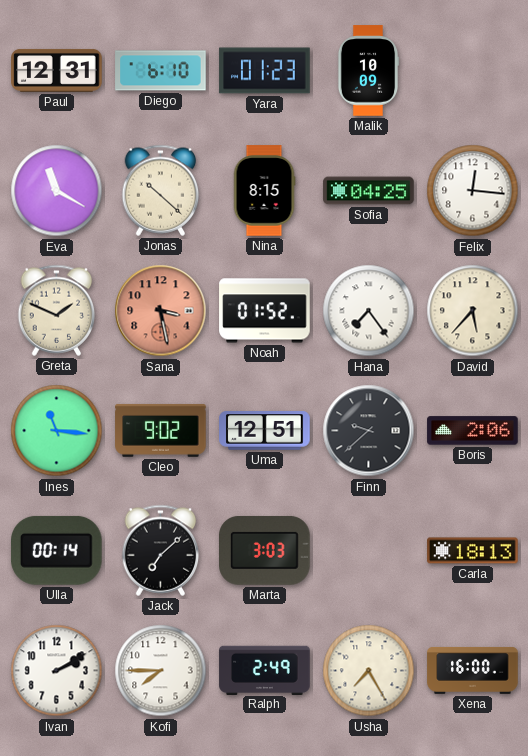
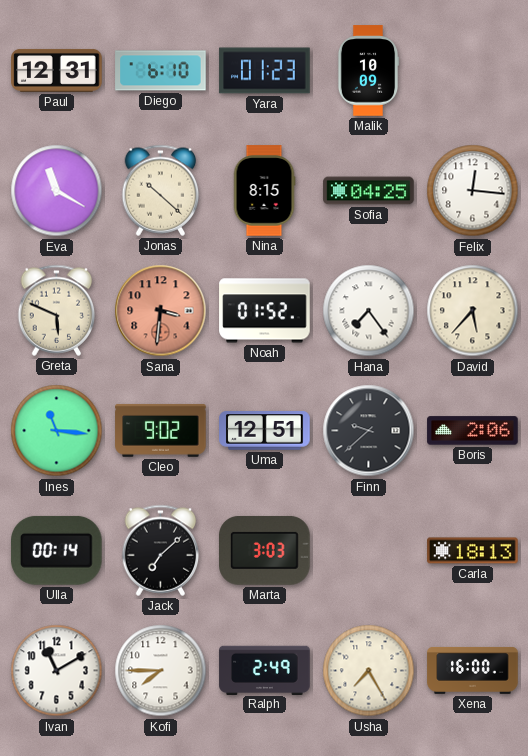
Greta: 1:49 -> 5:49 (57, 310)
Sana: 3:28 -> 3:31 (161, 311)
Ivan: 2:10 -> 11:10 (57, 671)
